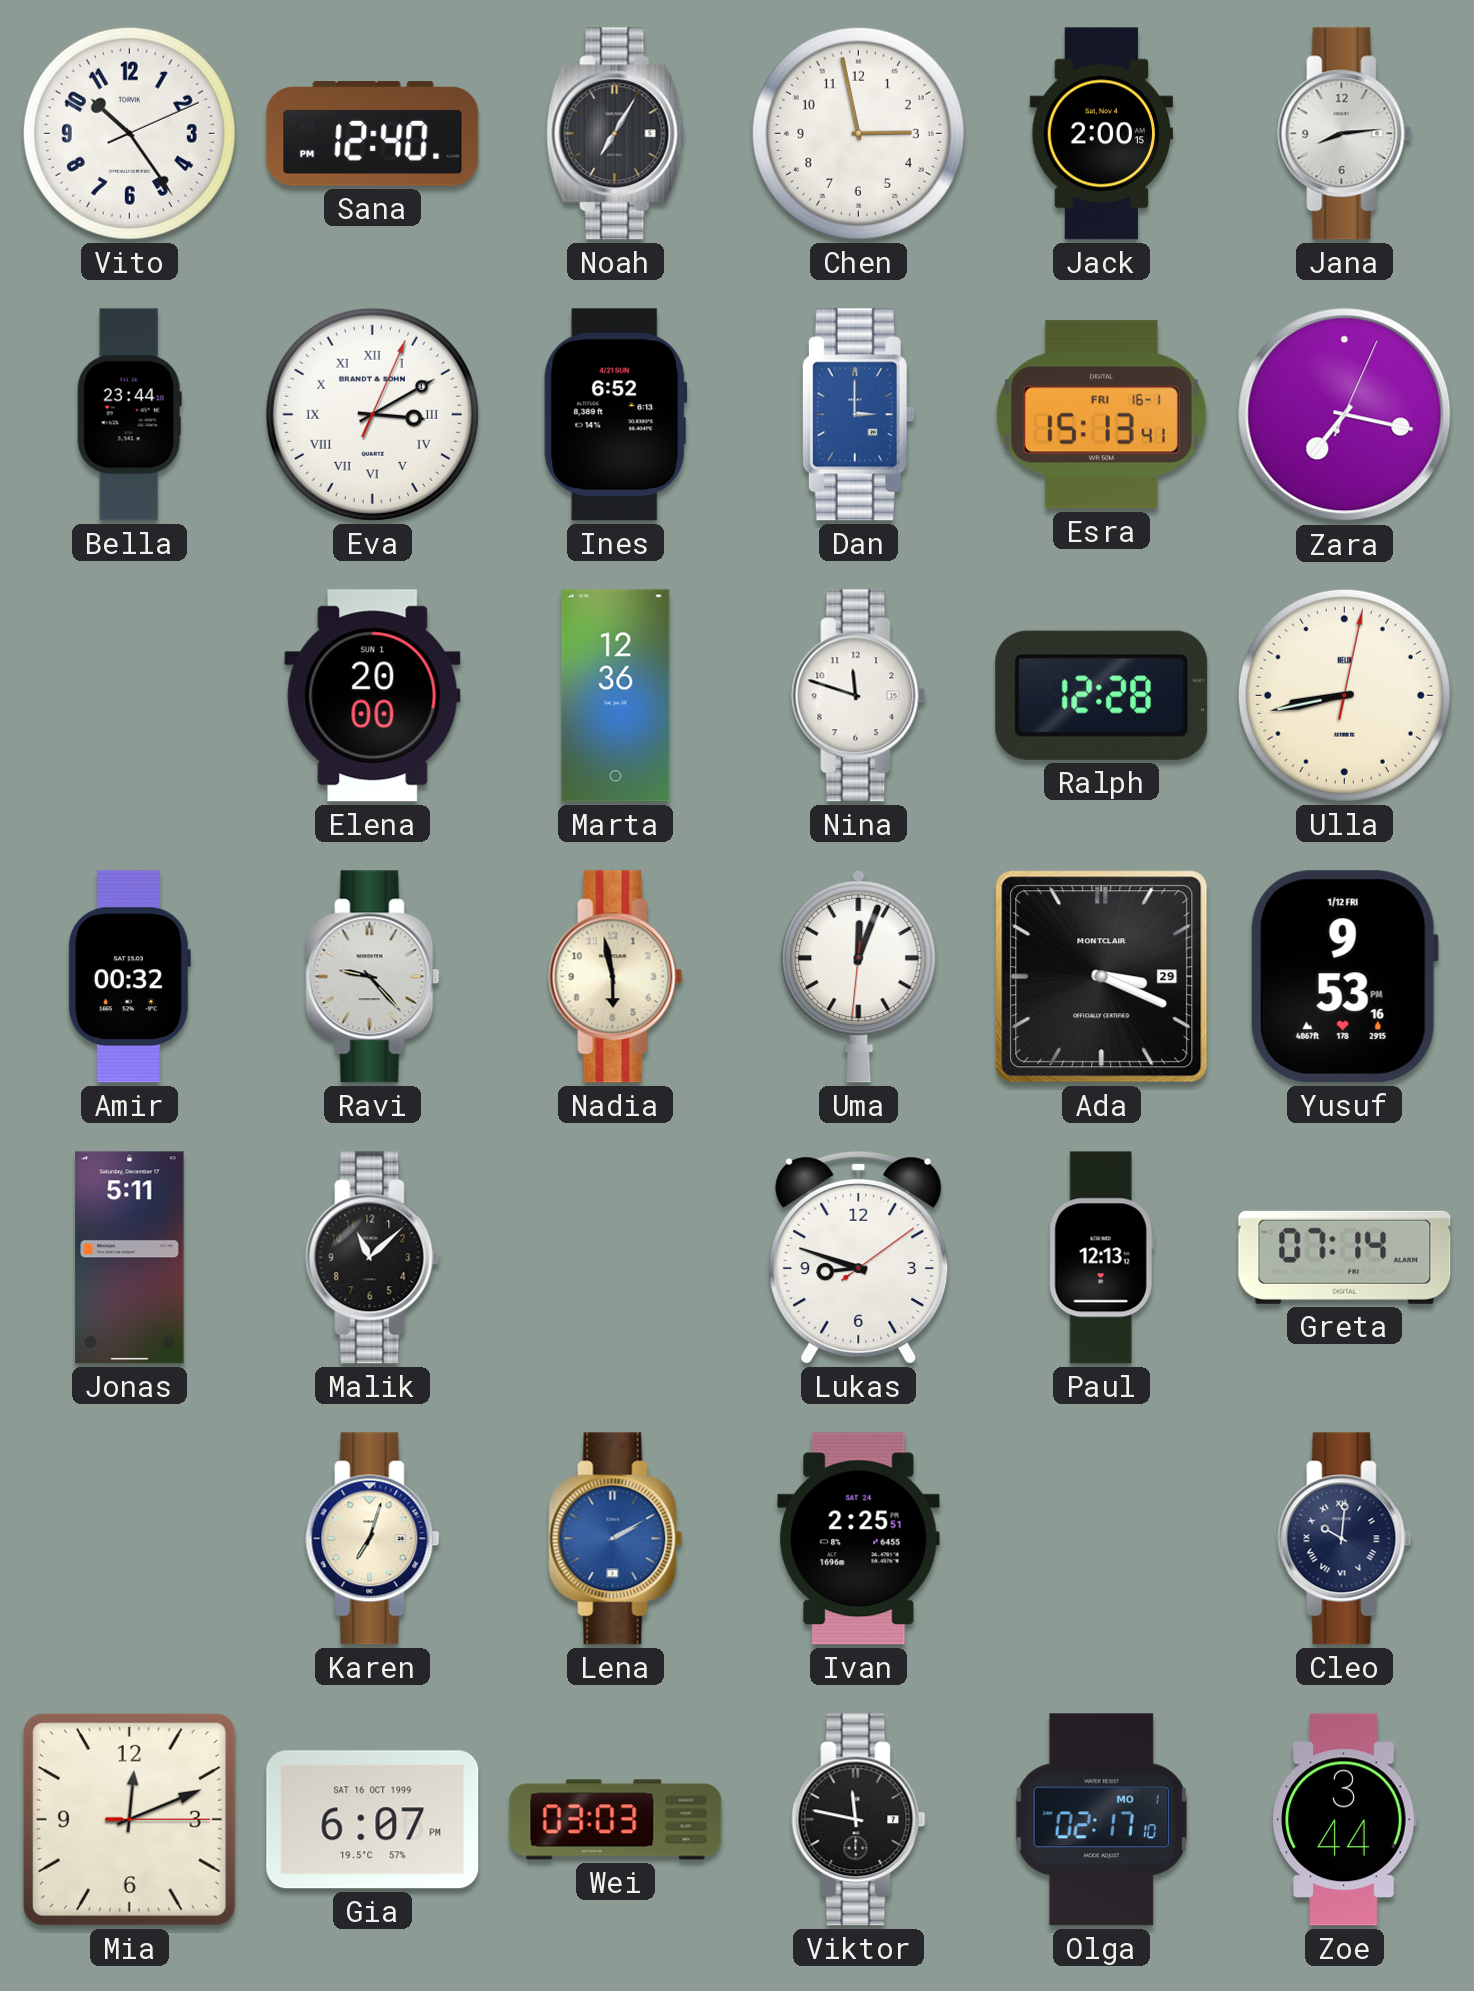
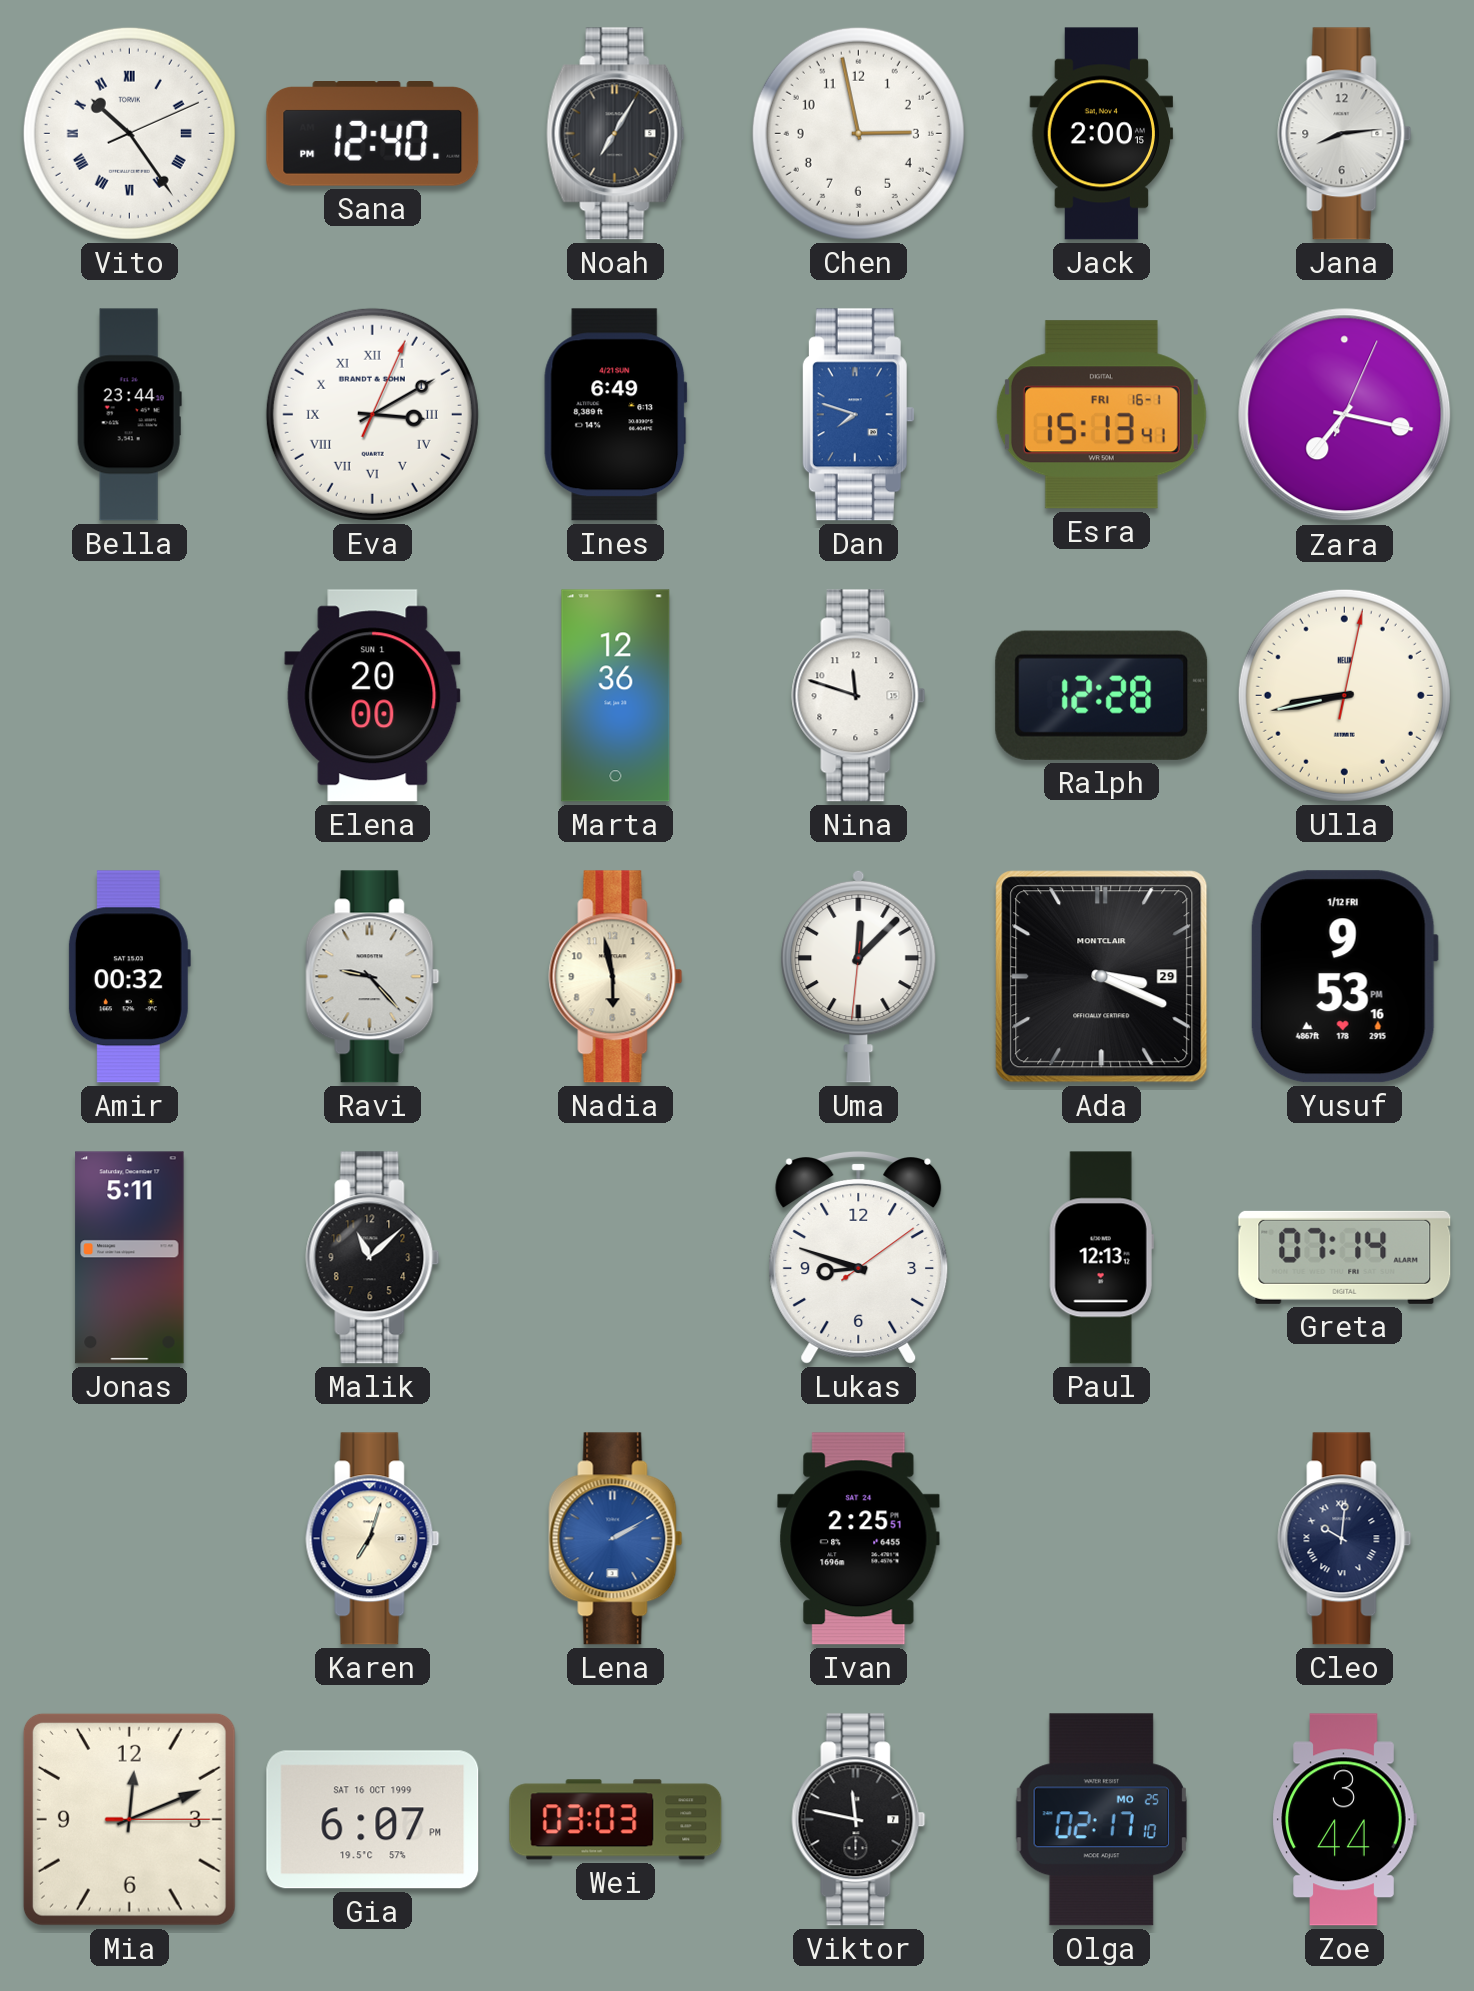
Vito numerals: Arabic -> Roman (129, 133)
Ines: 6:52 -> 6:49 (616, 415)
Dan: 3:00 -> 7:48 (858, 415)
Uma: 12:03 -> 12:07 (859, 976)
Olga date: MO 1 -> MO 25 (1101, 1820)
